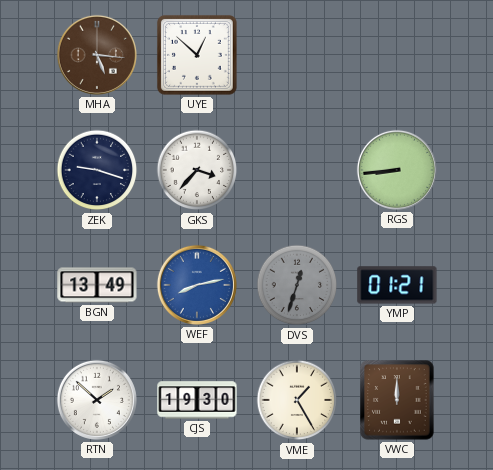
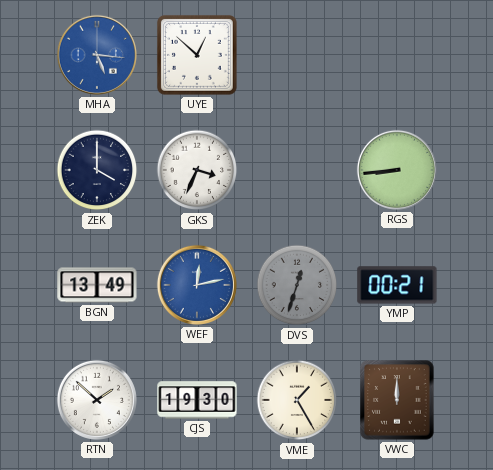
MHA dial: brown -> blue (97, 55)
ZEK: 9:18 -> 4:00 (97, 170)
GKS: 3:37 -> 3:34 (197, 170)
WEF: 8:13 -> 12:13 (197, 285)
YMP: 01:21 -> 00:21 (397, 285)
